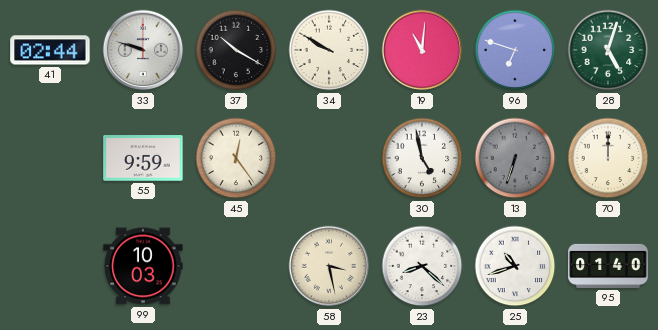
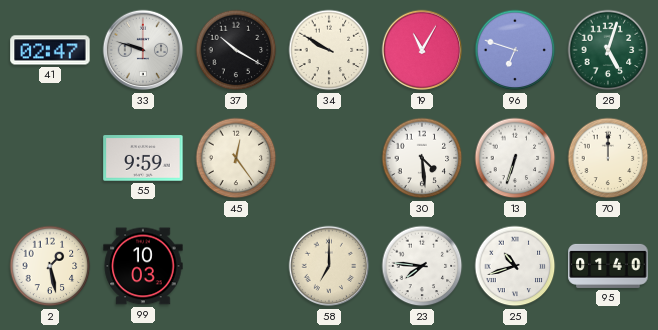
41: 02:44 -> 02:47 (50, 50)
19: 11:01 -> 11:05 (422, 50)
30: 4:58 -> 4:29 (422, 158)
13 dial: grey -> white (515, 158)
2: none -> 1:28 (50, 266)
58: 3:28 -> 7:00 (329, 266)
23: 8:22 -> 7:46 (422, 266)
